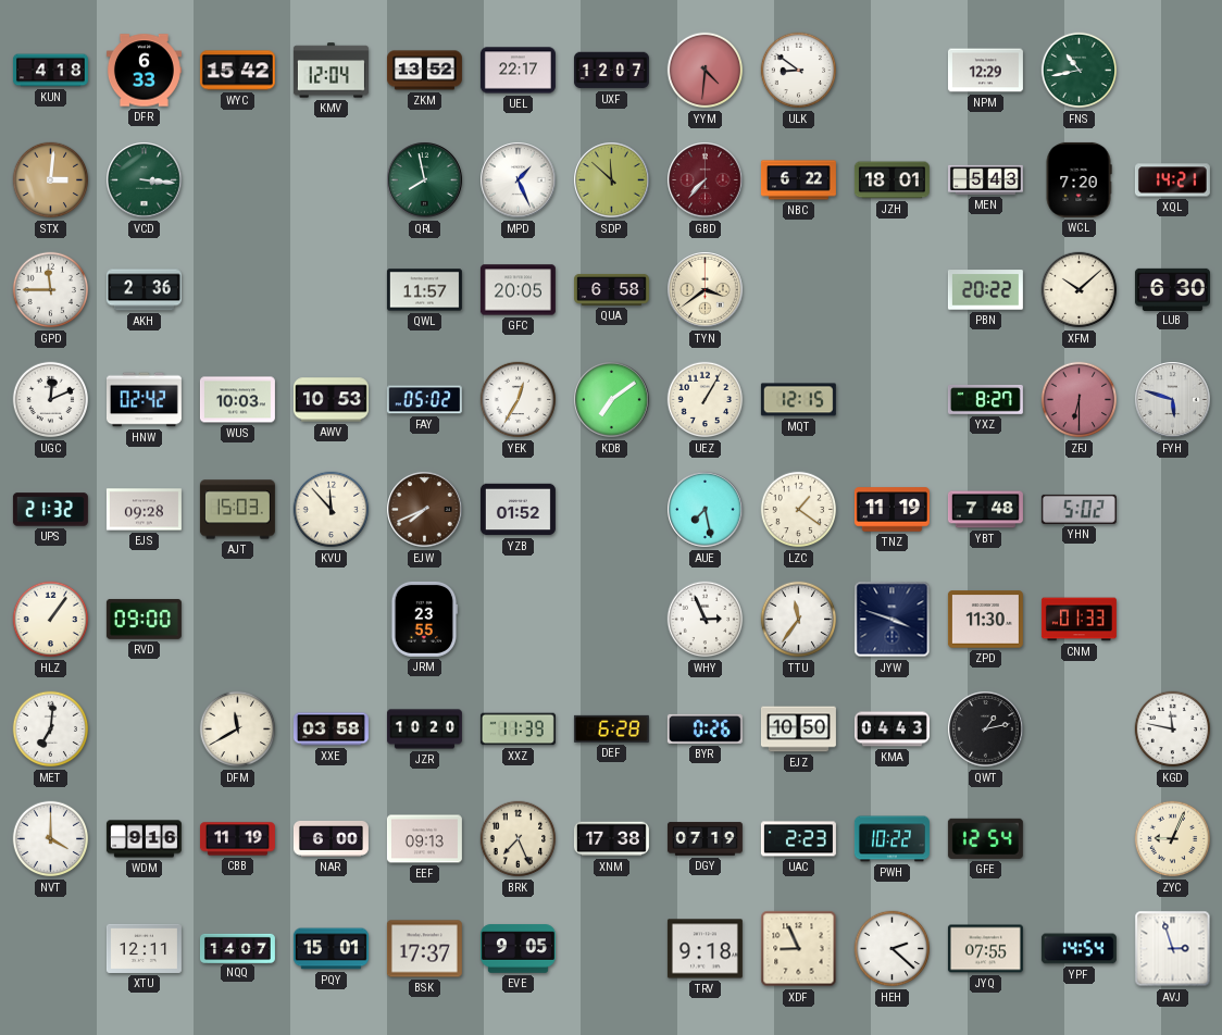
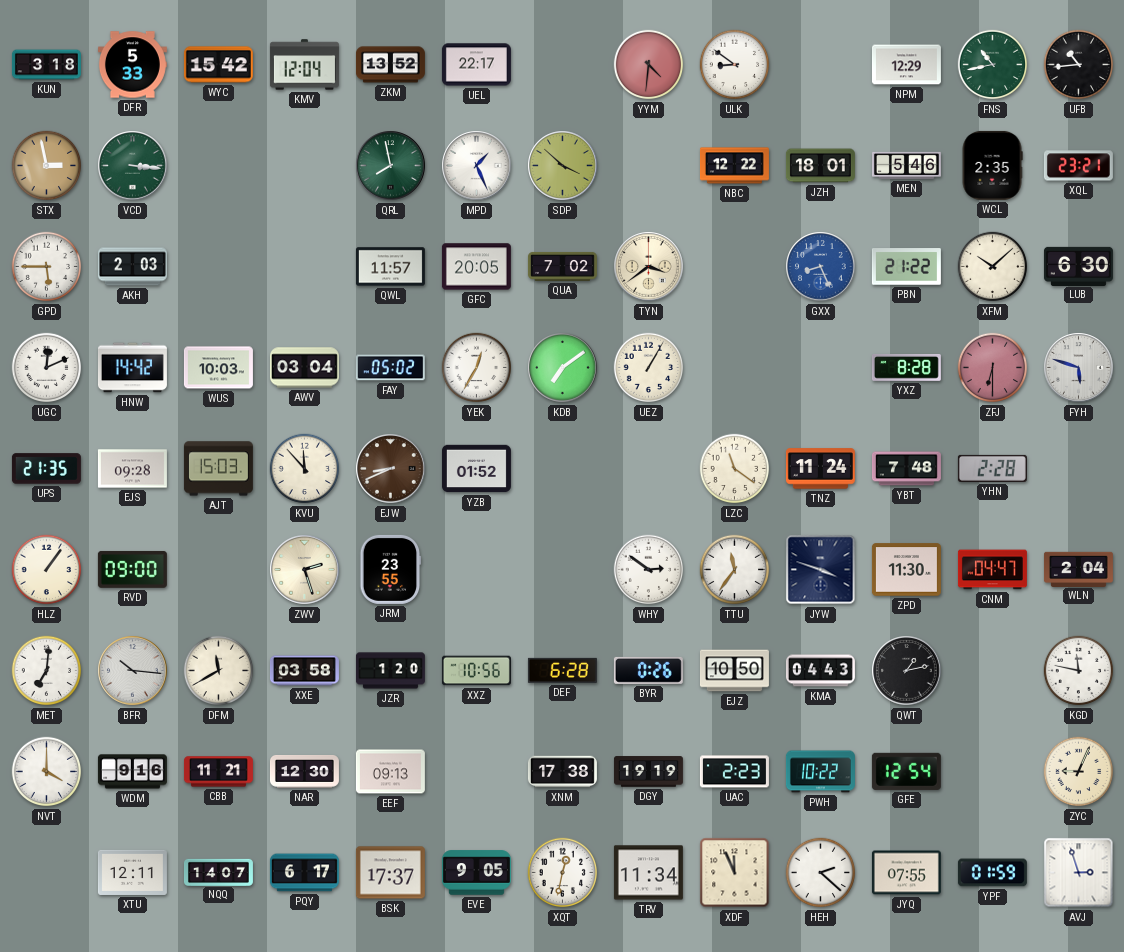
KUN: 4:18 -> 3:18 (46, 65)
DFR: 6:33 -> 5:33 (132, 65)
UXF: 12:07 -> none (611, 71)
UFB: none -> 10:44 (1079, 65)
STX: 3:01 -> 2:58 (47, 166)
SDP: 11:52 -> 3:52 (563, 166)
GBD: 7:37 -> none (706, 180)
NBC: 6:22 -> 12:22 (734, 166)
MEN: 5:43 -> 5:46 (906, 165)
WCL: 7:20 -> 2:35 (992, 165)
XQL: 14:21 -> 23:21 (1078, 166)
GPD: 11:45 -> 5:45 (47, 267)
AKH: 2:36 -> 2:03 (132, 267)
QUA: 6:58 -> 7:02 (562, 266)
GXX: none -> 8:26 (821, 267)
PBN: 20:22 -> 21:22 (906, 267)
HNW: 02:42 -> 14:42 (132, 368)
AWV: 10:53 -> 03:04 (304, 368)
MQT: 12:15 -> none (798, 400)
YXZ: 8:27 -> 8:28 (906, 368)
UPS: 21:32 -> 21:35 (46, 469)
EJW: 7:41 -> 8:41 (391, 469)
AUE: 7:28 -> none (706, 510)
LZC: 1:21 -> 11:21 (735, 469)
TNZ: 11:19 -> 11:24 (820, 469)
YHN: 5:02 -> 2:28 (992, 468)
ZWV: none -> 2:27 (305, 570)
WHY: 2:56 -> 2:51 (649, 570)
CNM: 01:33 -> 04:47 (992, 570)
WLN: none -> 2:04 (1078, 569)
BFR: none -> 10:16 (133, 671)
JZR: 10:20 -> 1:20 (390, 671)
XXZ: 11:39 -> 10:56 (476, 671)
CBB: 11:19 -> 11:21 (218, 772)
NAR: 6:00 -> 12:30 (304, 771)
BRK: 7:26 -> none (519, 839)
DGY: 07:19 -> 19:19 (648, 772)
PQY: 15:01 -> 6:17 (304, 873)
XQT: none -> 12:32 (563, 873)
TRV: 9:18 -> 11:34 (648, 873)
XDF: 8:56 -> 11:56 (735, 873)
YPF: 14:54 -> 01:59 (992, 873)
